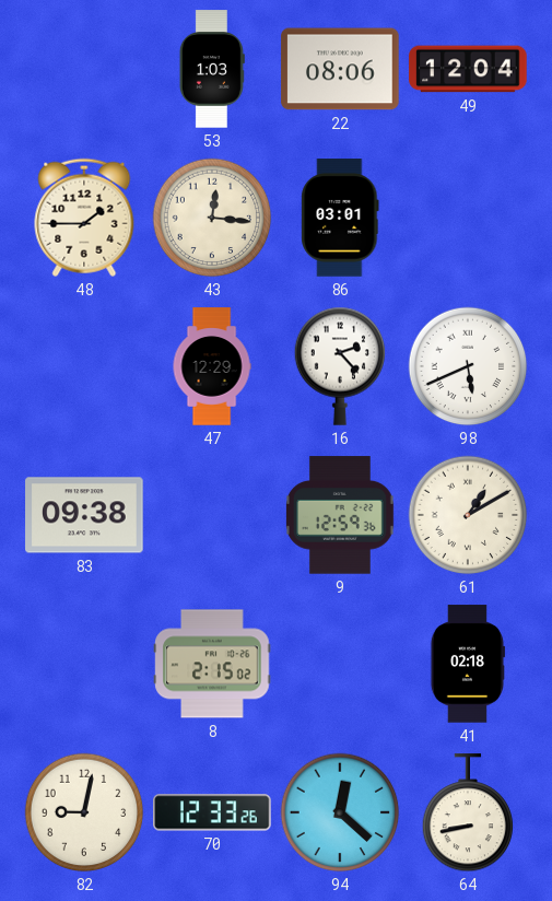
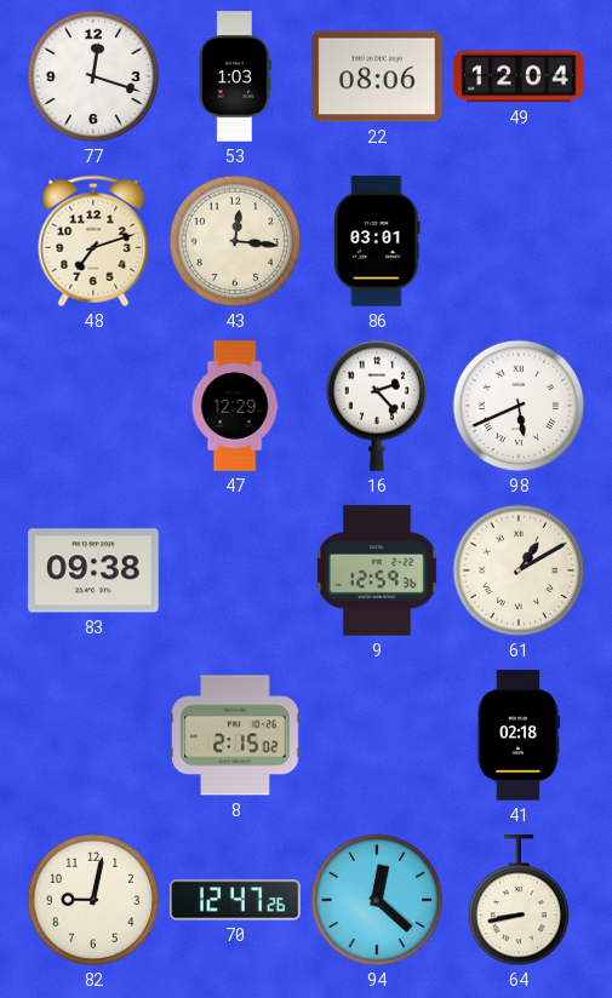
77: none -> 12:18 (93, 76)
48: 1:45 -> 7:12 (93, 241)
70: 12:33 -> 12:47 (235, 900)
